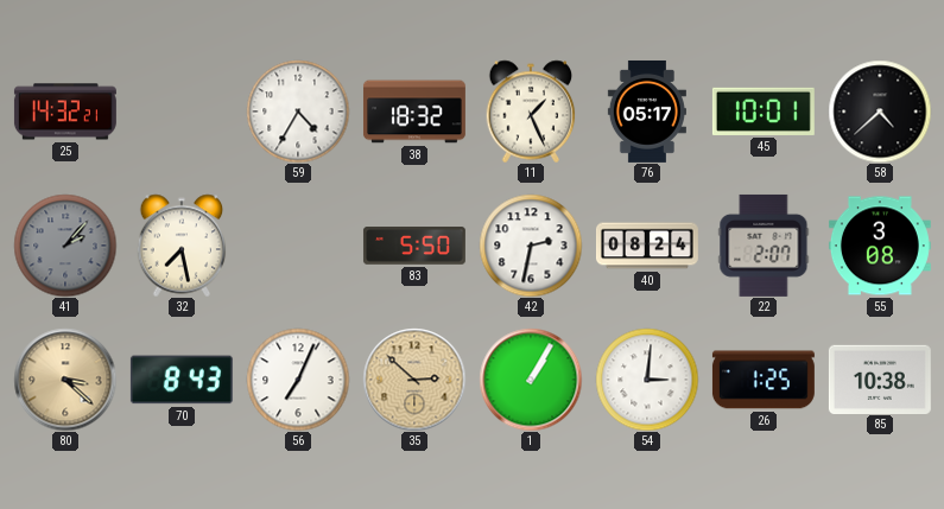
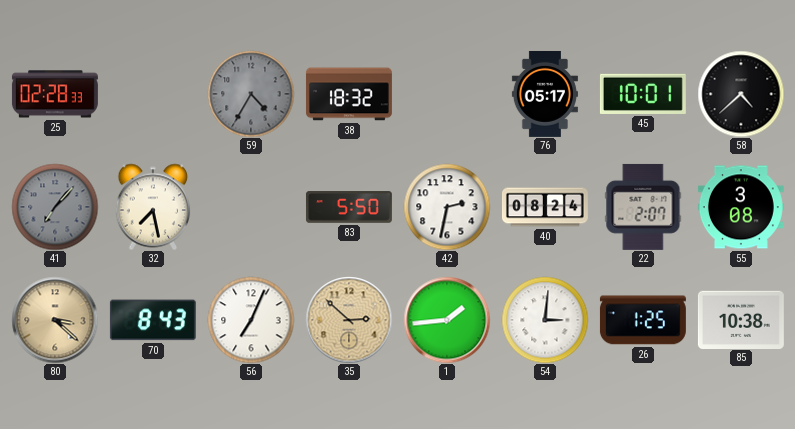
25: 14:32 -> 02:28 (55, 94)
59 dial: white -> grey (251, 94)
11: 1:26 -> none (531, 112)
41: 2:07 -> 7:07 (55, 207)
1: 1:05 -> 1:44 (447, 320)
